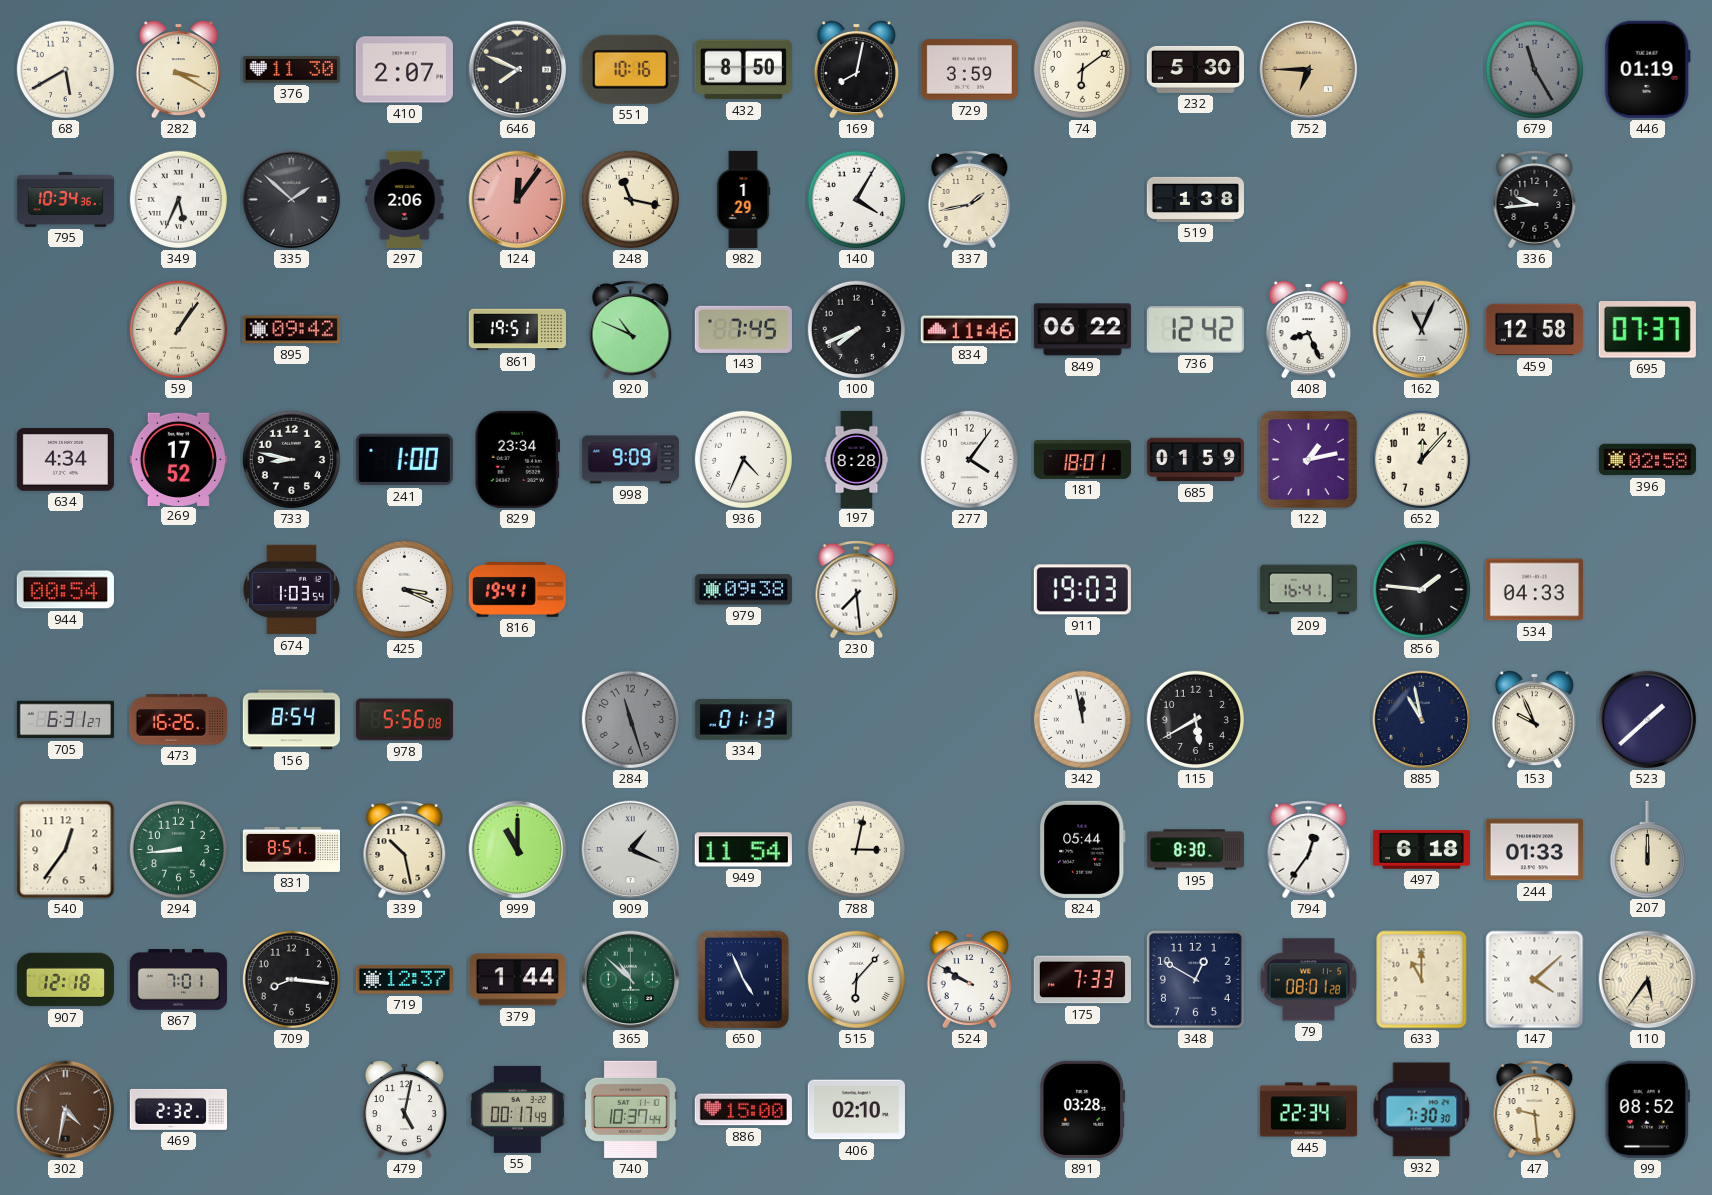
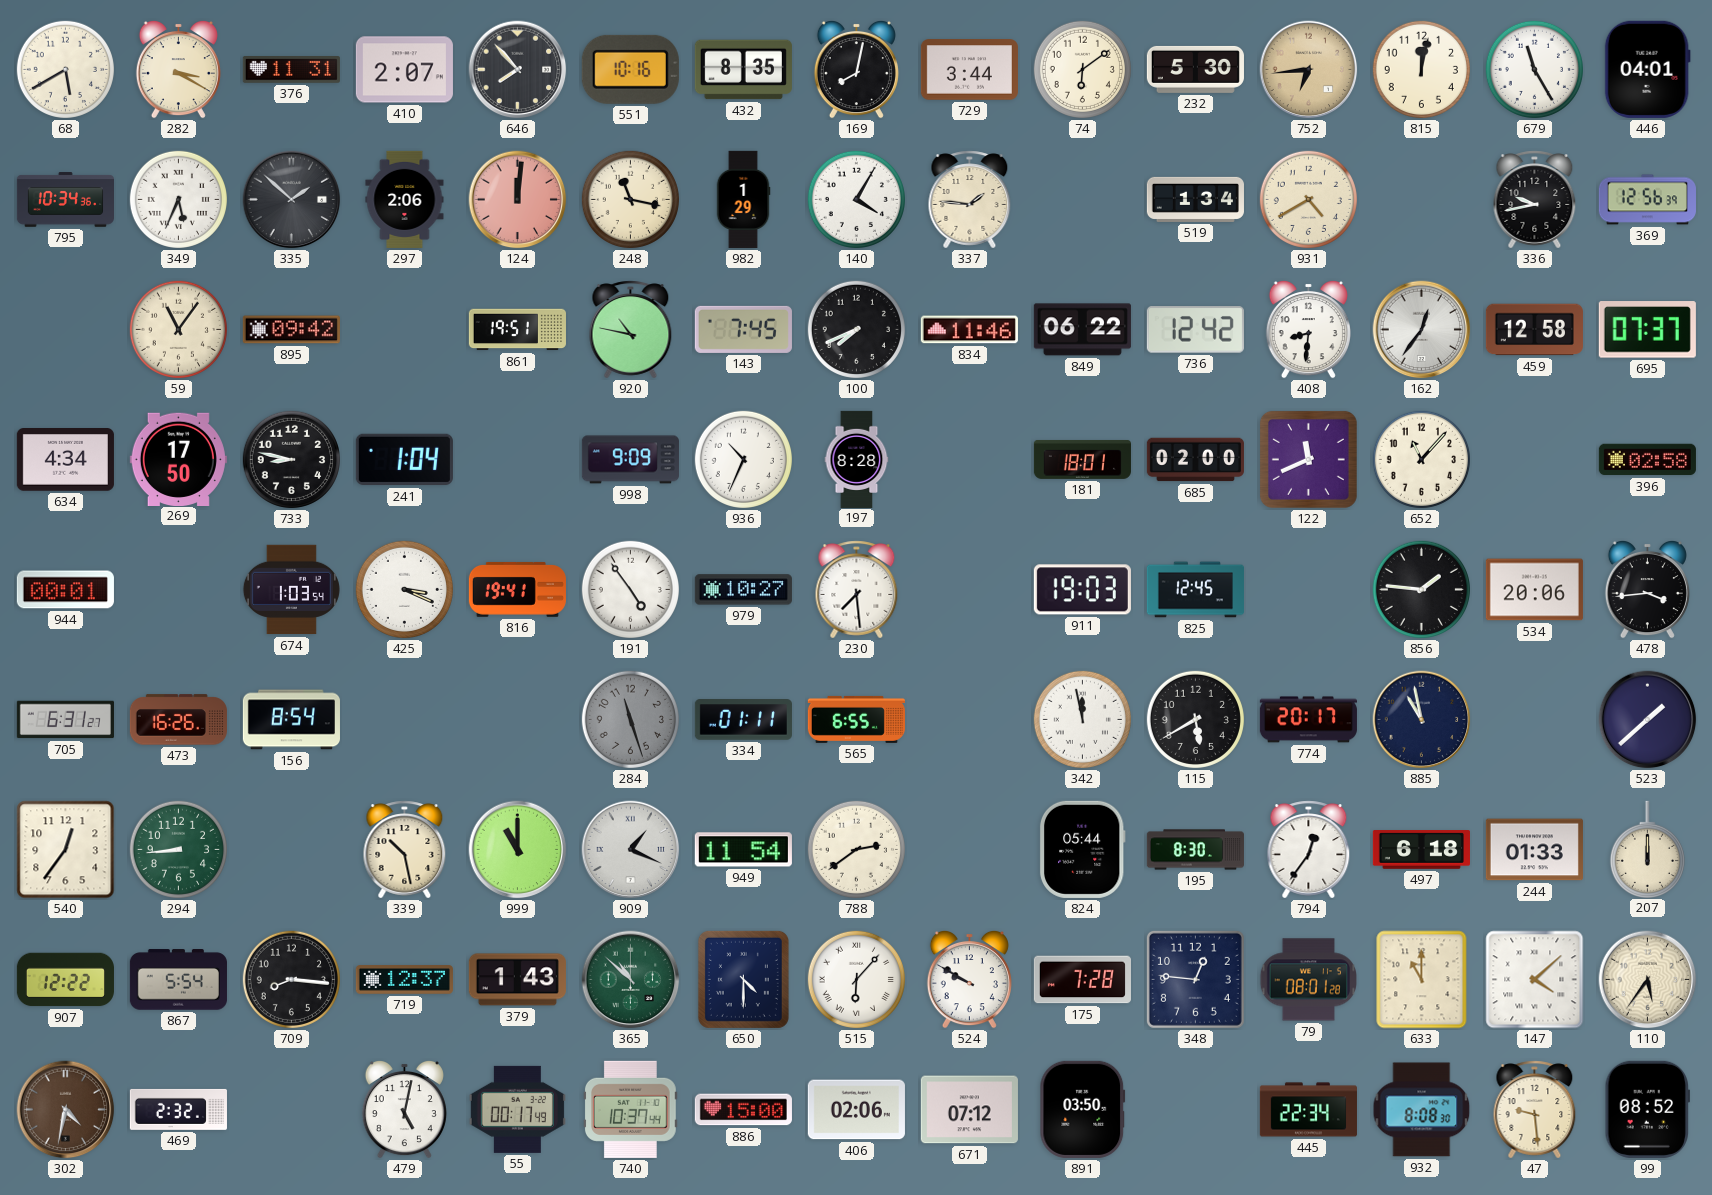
376: 11:30 -> 11:31 (291, 70)
646: 7:49 -> 7:53 (518, 70)
432: 8:50 -> 8:35 (743, 70)
729: 3:59 -> 3:44 (969, 70)
752: 6:45 -> 6:44 (1309, 70)
815: none -> 12:02 (1421, 69)
679 dial: grey -> white (1534, 69)
446: 01:19 -> 04:01 (1647, 69)
124: 12:06 -> 12:01 (518, 200)
337: 1:43 -> 1:46 (970, 200)
519: 1:38 -> 1:34 (1195, 199)
931: none -> 4:40 (1308, 199)
336: 9:44 -> 9:43 (1535, 200)
369: none -> 12:56 (1647, 200)
59: 1:06 -> 11:06 (178, 329)
920: 10:49 -> 10:47 (631, 330)
408: 8:26 -> 8:31 (1308, 329)
162: 11:04 -> 12:36 (1422, 330)
269: 17:52 -> 17:50 (178, 459)
241: 1:00 -> 1:04 (404, 460)
829: 23:34 -> none (517, 459)
936: 4:34 -> 10:34 (743, 459)
277: 4:06 -> none (969, 459)
685: 01:59 -> 02:00 (1195, 460)
122: 1:13 -> 11:41 (1308, 459)
652: 12:07 -> 11:07 (1421, 459)
944: 00:54 -> 00:01 (65, 590)
191: none -> 4:54 (630, 589)
979: 09:38 -> 10:27 (743, 590)
825: none -> 12:45 (1195, 590)
209: 16:41 -> none (1308, 590)
534: 04:33 -> 20:06 (1534, 590)
478: none -> 3:44 (1647, 589)
978: 5:56 -> none (404, 720)
334: 01:13 -> 01:11 (743, 720)
565: none -> 6:55 (856, 719)
774: none -> 20:17 (1308, 720)
153: 9:56 -> none (1534, 719)
831: 8:51 -> none (291, 849)
788: 3:02 -> 2:39 (856, 849)
907: 12:18 -> 12:22 (65, 980)
867: 7:01 -> 5:54 (178, 980)
379: 1:44 -> 1:43 (517, 980)
650: 4:56 -> 4:30 (743, 979)
175: 7:33 -> 7:28 (1082, 980)
348: 12:50 -> 12:46 (1195, 979)
406: 02:10 -> 02:06 (856, 1110)
671: none -> 07:12 (969, 1110)
891: 03:28 -> 03:50 (1083, 1109)
932: 7:30 -> 8:08 (1422, 1110)
